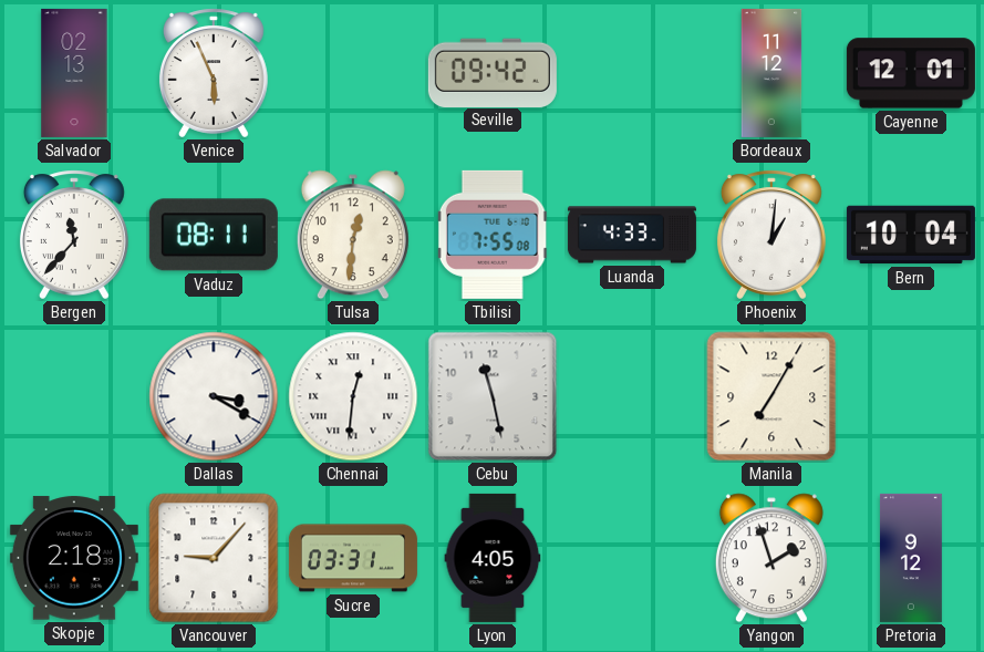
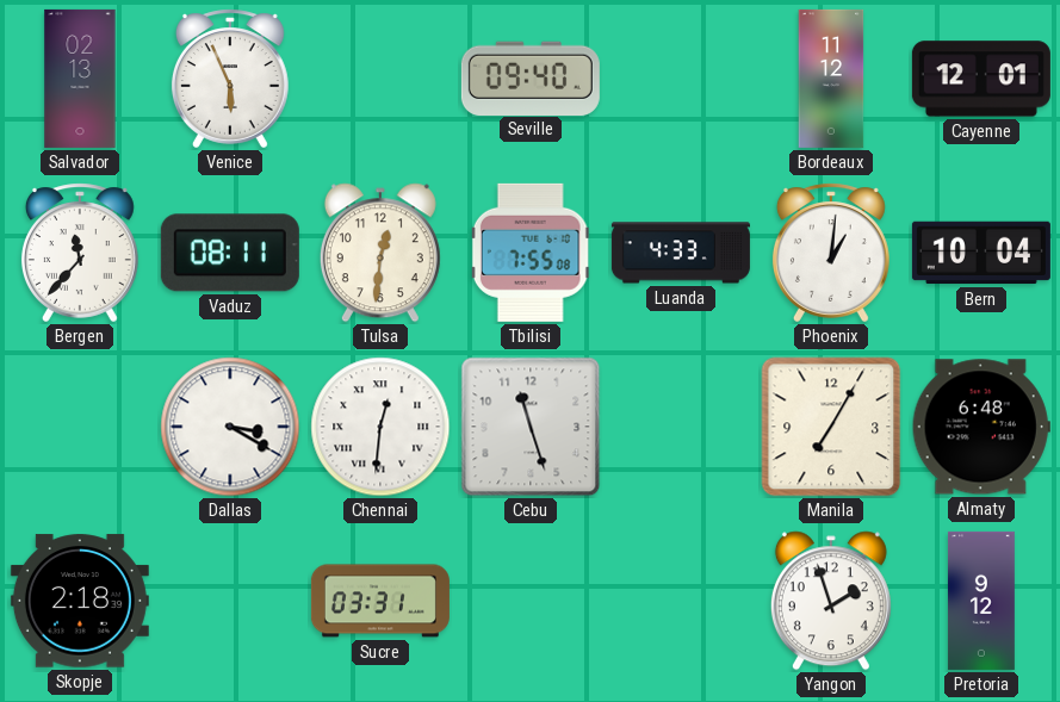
Seville: 09:42 -> 09:40 (531, 77)
Cebu: 11:28 -> 11:27 (531, 427)
Almaty: none -> 6:48 (981, 427)
Vancouver: 9:07 -> none (214, 558)
Lyon: 4:05 -> none (493, 558)
